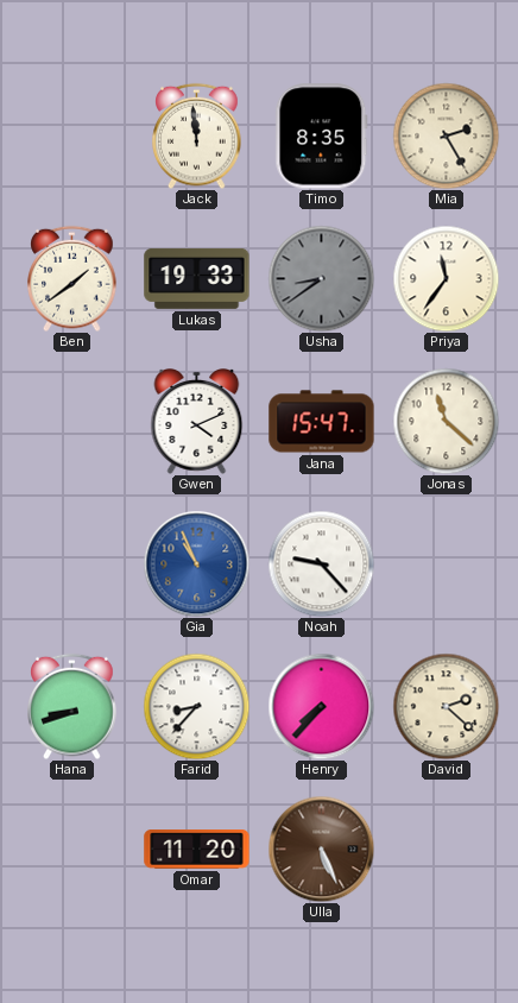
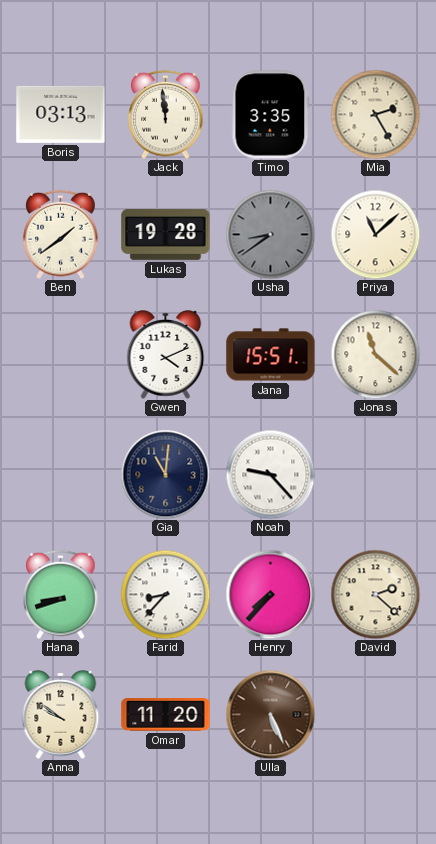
Boris: none -> 03:13 (61, 114)
Timo: 8:35 -> 3:35 (271, 115)
Lukas: 19:33 -> 19:28 (166, 234)
Priya: 11:36 -> 11:08 (375, 234)
Jana: 15:47 -> 15:51 (271, 355)
Gia: 10:56 -> 11:01 (165, 474)
Gia dial: blue -> navy (165, 474)
Anna: none -> 9:51 (61, 715)
